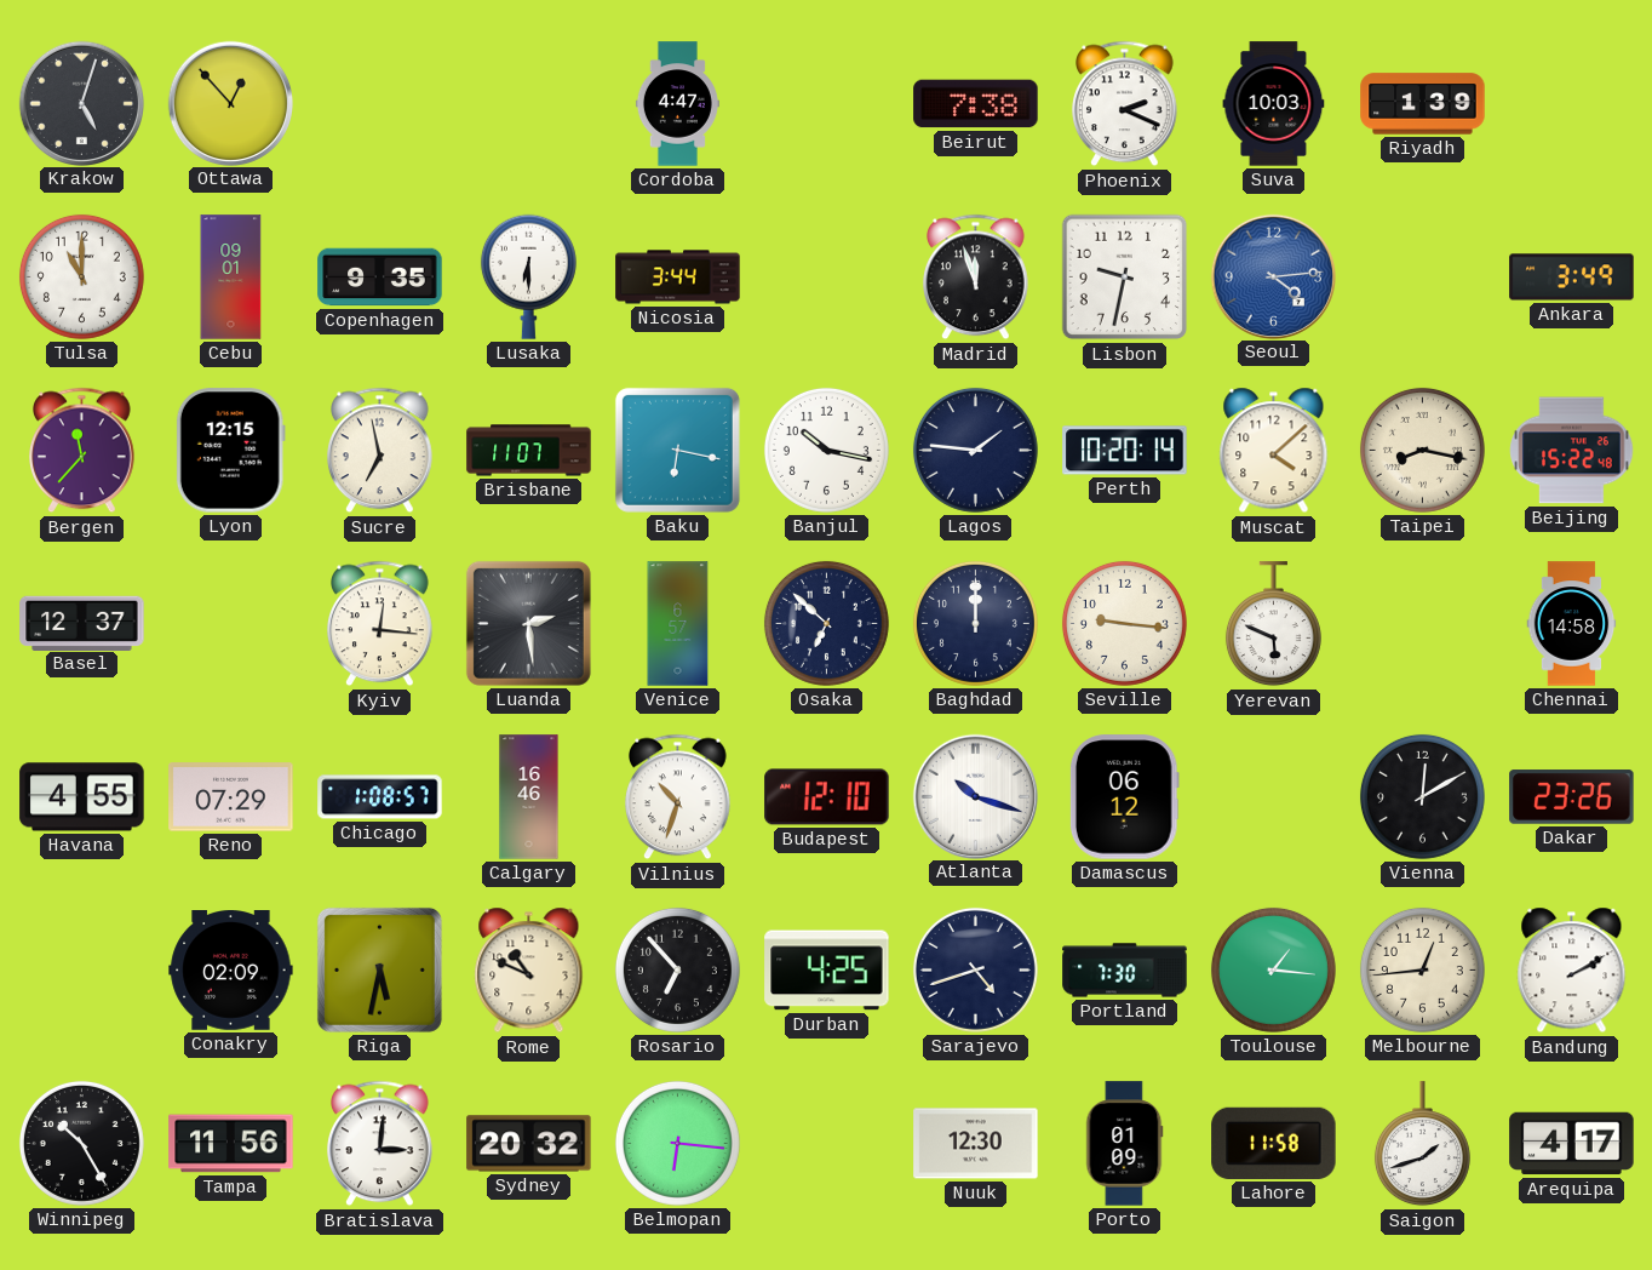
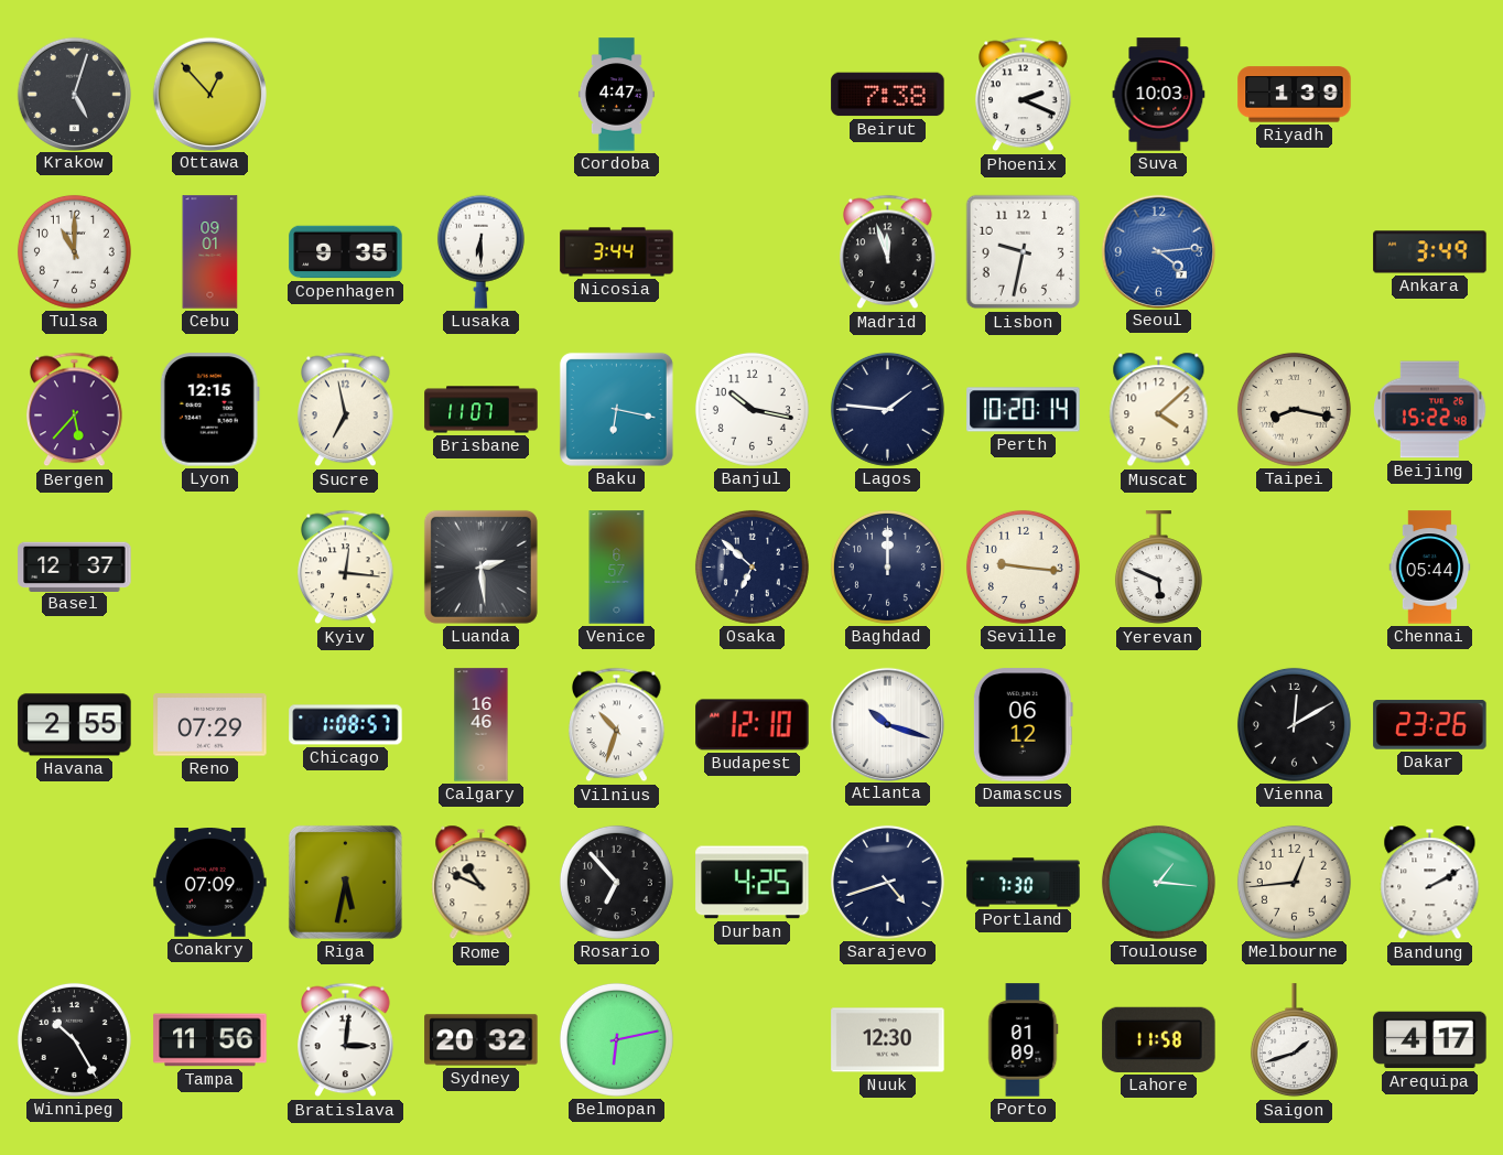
Bergen: 11:37 -> 5:37 (75, 410)
Chennai: 14:58 -> 05:44 (1430, 568)
Havana: 4:55 -> 2:55 (75, 725)
Conakry: 02:09 -> 07:09 (210, 883)
Belmopan: 6:16 -> 6:13 (616, 1039)
